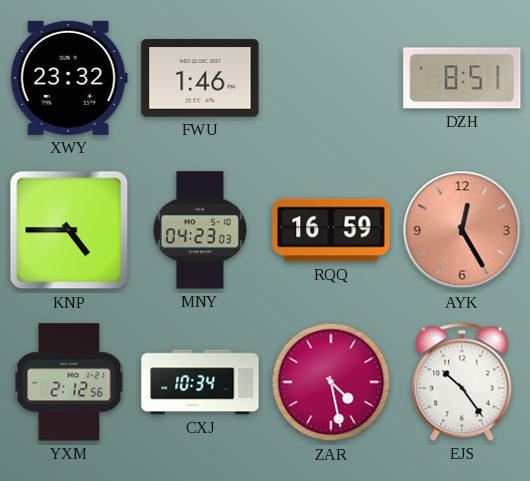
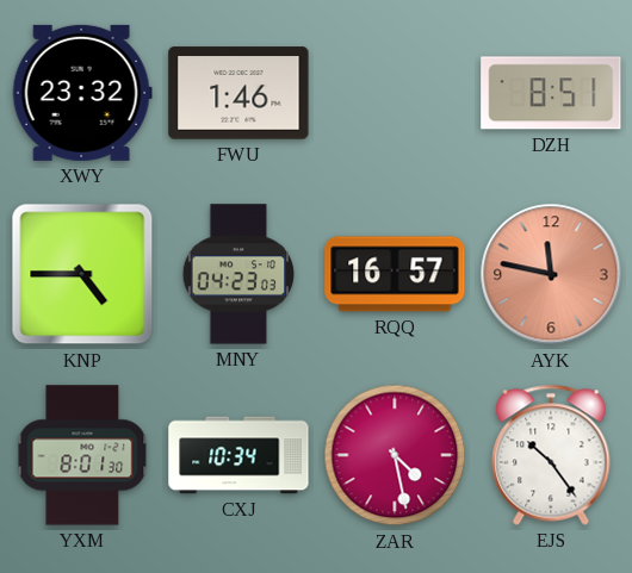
RQQ: 16:59 -> 16:57 (395, 274)
AYK: 12:25 -> 11:47 (551, 274)
YXM: 2:12 -> 8:01 (82, 455)
